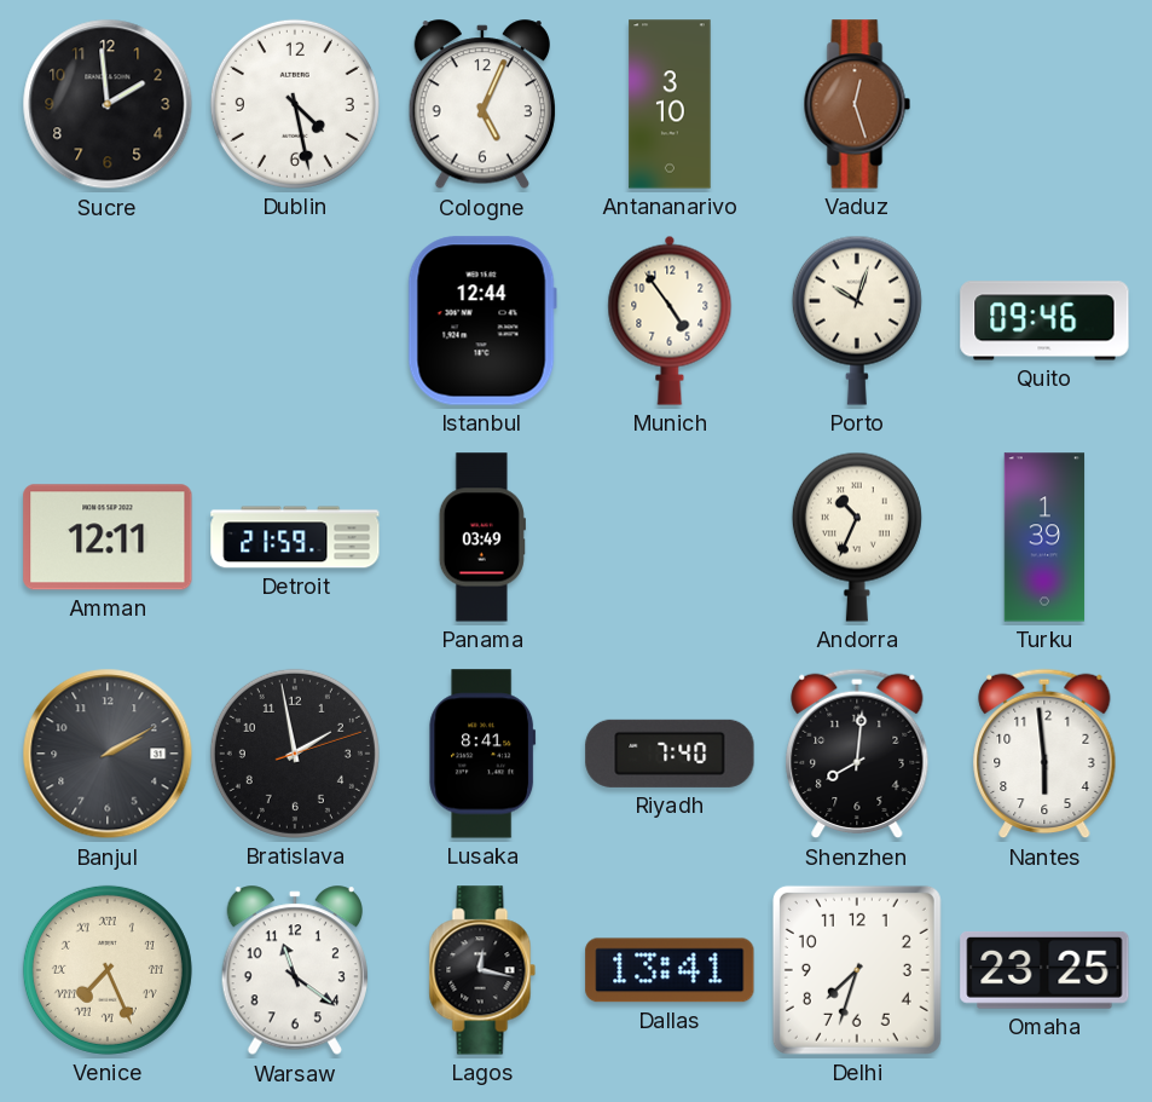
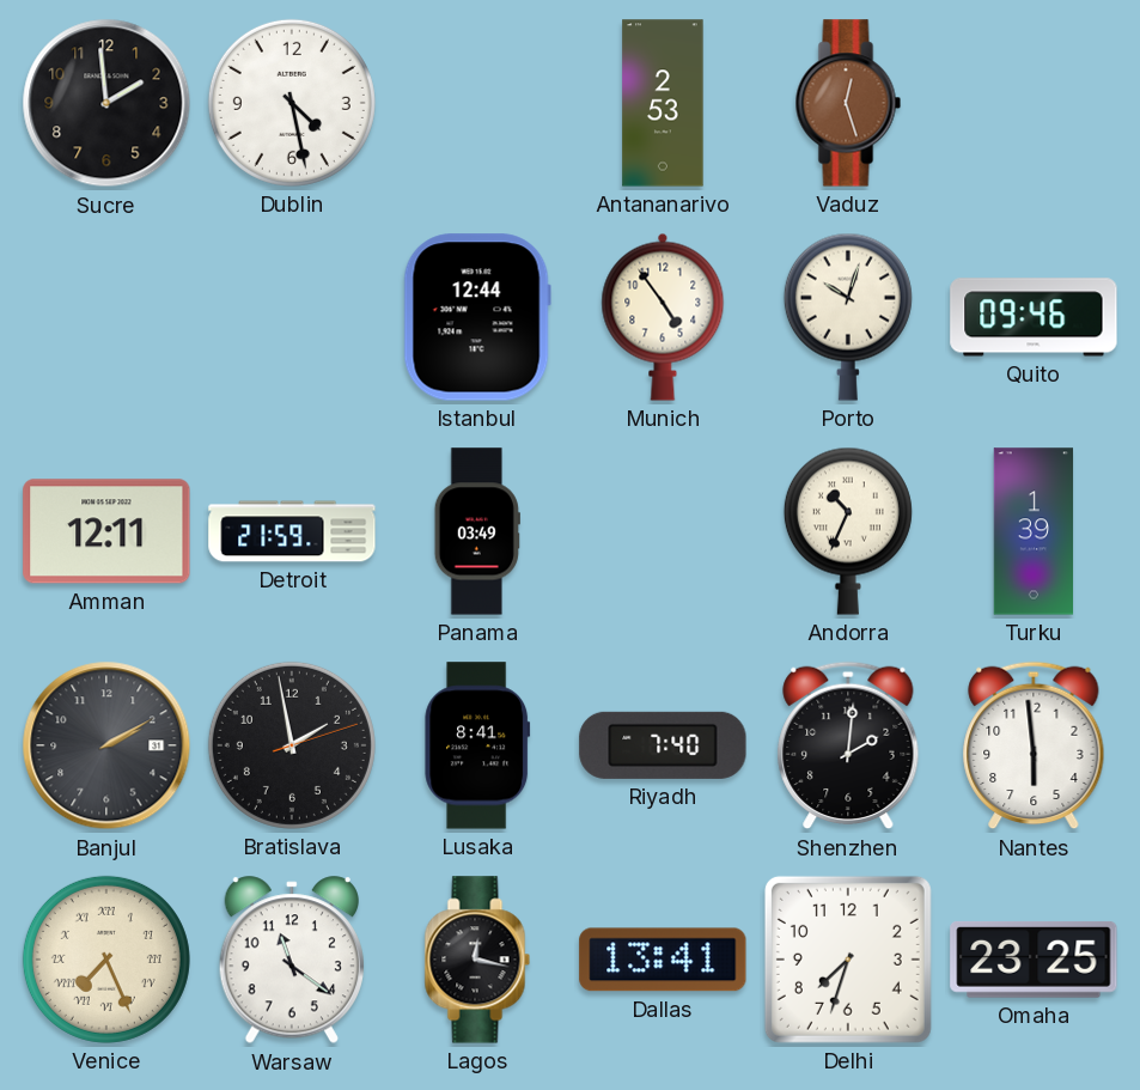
Cologne: 5:04 -> none (482, 105)
Antananarivo: 3:10 -> 2:53 (663, 103)
Shenzhen: 8:01 -> 2:01 (848, 745)
